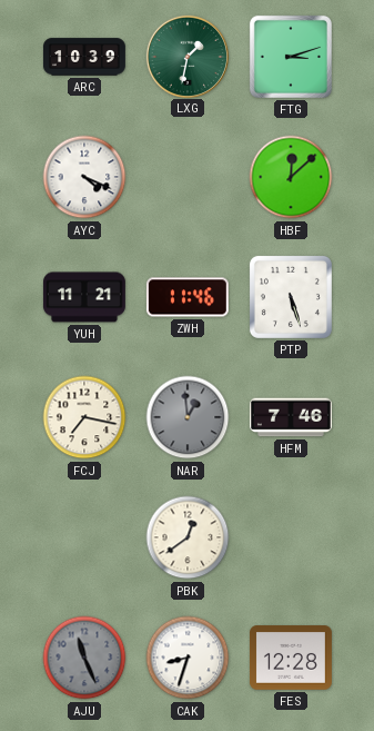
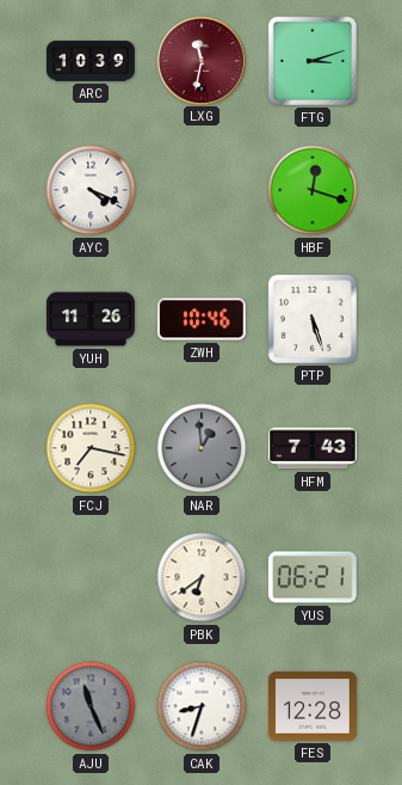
LXG: 1:32 -> 11:32 (200, 60)
LXG dial: green -> burgundy (200, 60)
HBF: 12:08 -> 12:18 (313, 190)
YUH: 11:21 -> 11:26 (91, 319)
ZWH: 11:46 -> 10:46 (202, 319)
HFM: 7:46 -> 7:43 (313, 448)
PBK: 12:39 -> 6:39 (202, 577)
YUS: none -> 06:21 (313, 577)
